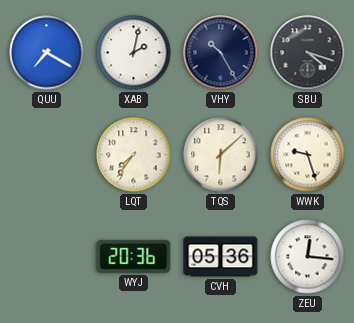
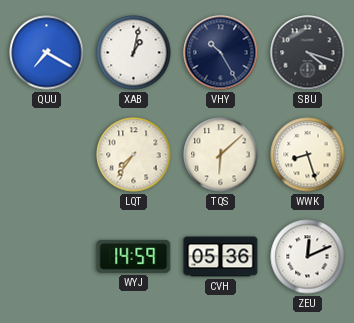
XAB: 2:02 -> 1:02 (134, 53)
WWK: 9:27 -> 8:27 (308, 155)
WYJ: 20:36 -> 14:59 (134, 256)
ZEU: 12:16 -> 12:11 (308, 257)
